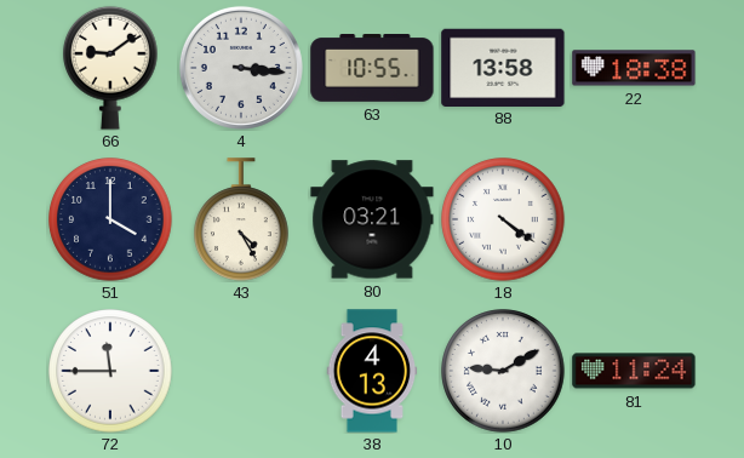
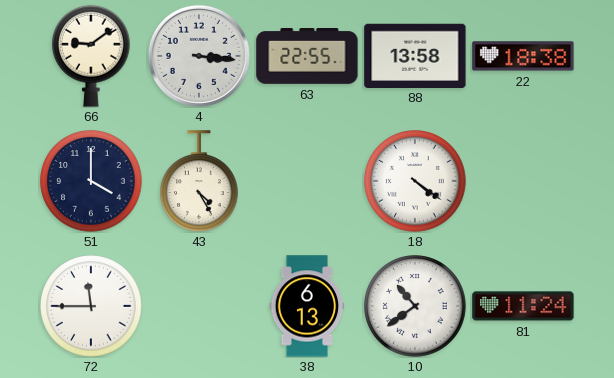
63: 10:55 -> 22:55 (307, 57)
80: 03:21 -> none (372, 219)
38: 4:13 -> 6:13 (307, 306)
10: 9:10 -> 10:39 (415, 306)
